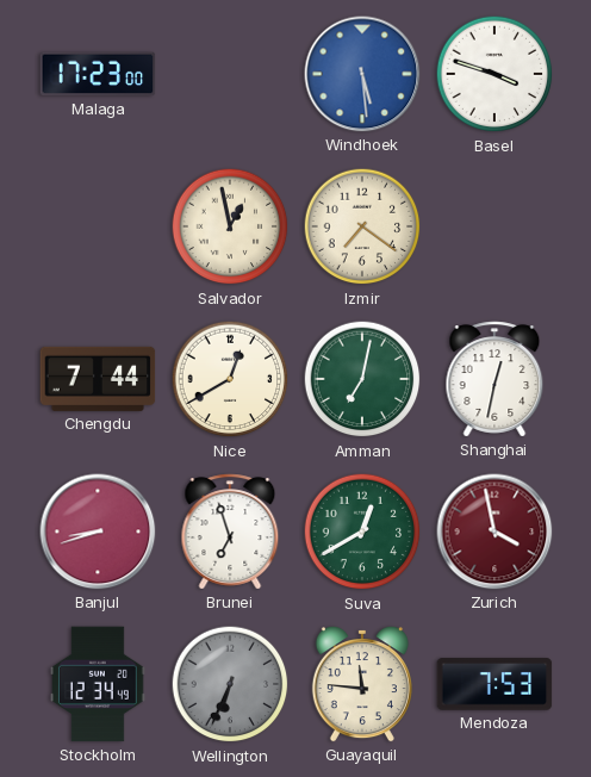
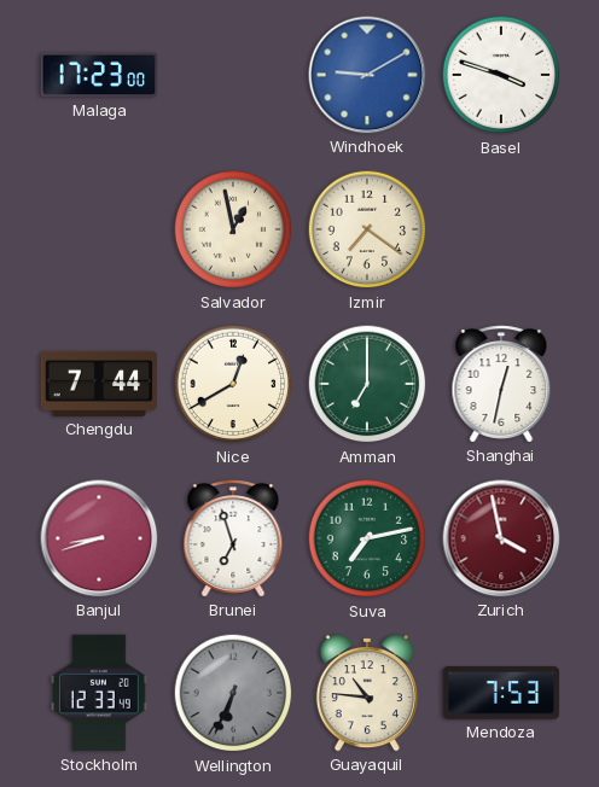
Windhoek: 5:29 -> 9:10 (367, 75)
Amman: 7:02 -> 7:00 (367, 384)
Suva: 12:40 -> 7:13 (367, 538)
Stockholm: 12:34 -> 12:33 (100, 693)
Guayaquil: 11:46 -> 10:46 (367, 694)
